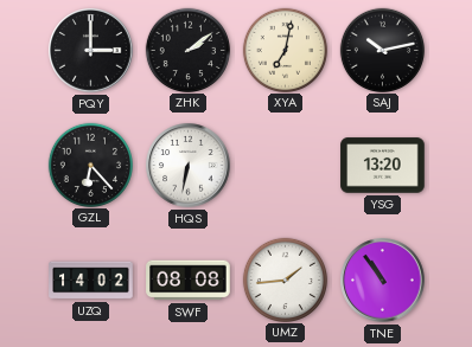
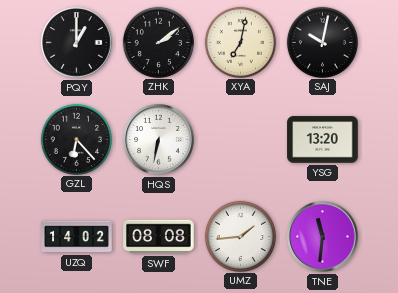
PQY: 3:00 -> 1:00 (77, 43)
SAJ: 10:13 -> 10:02 (322, 42)
TNE: 10:54 -> 11:31 (323, 237)
